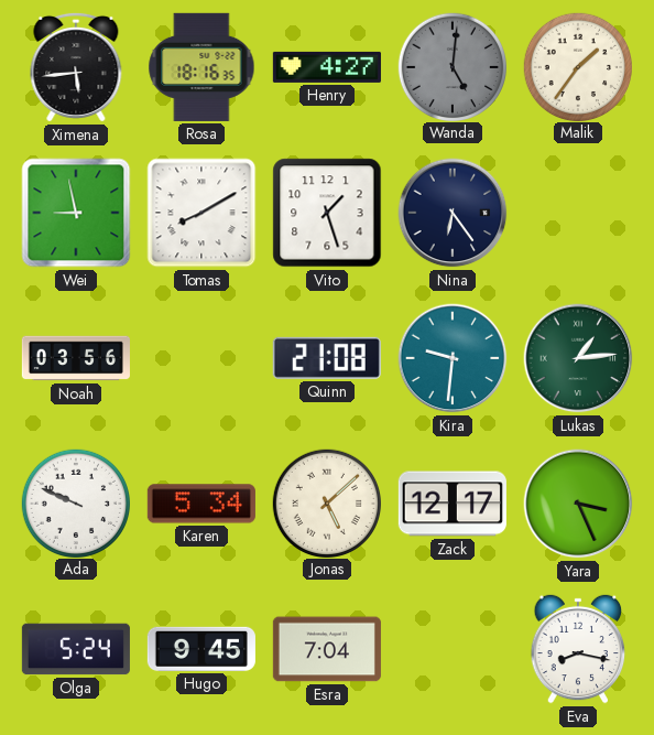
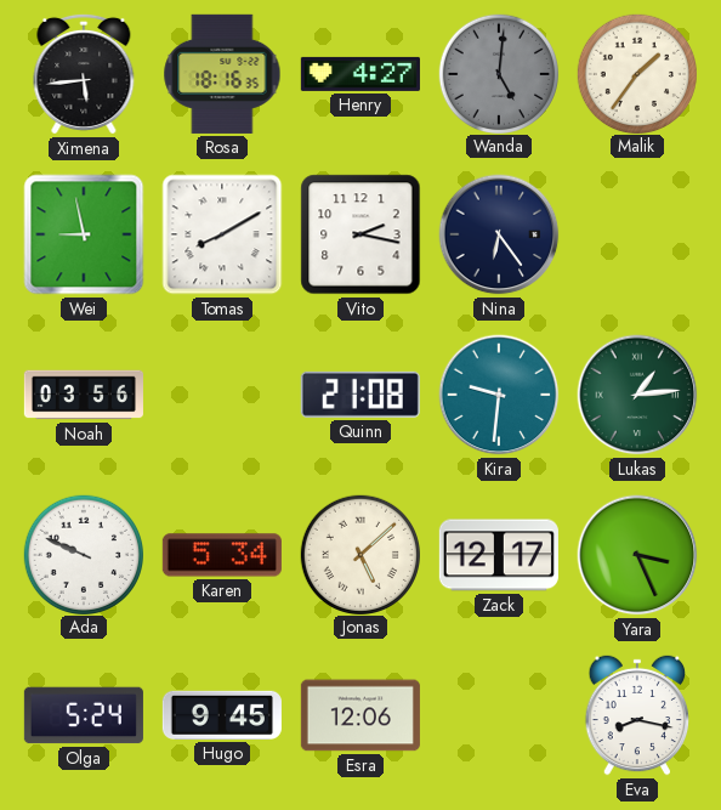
Vito: 1:27 -> 2:17 (360, 234)
Esra: 7:04 -> 12:06 (360, 715)
